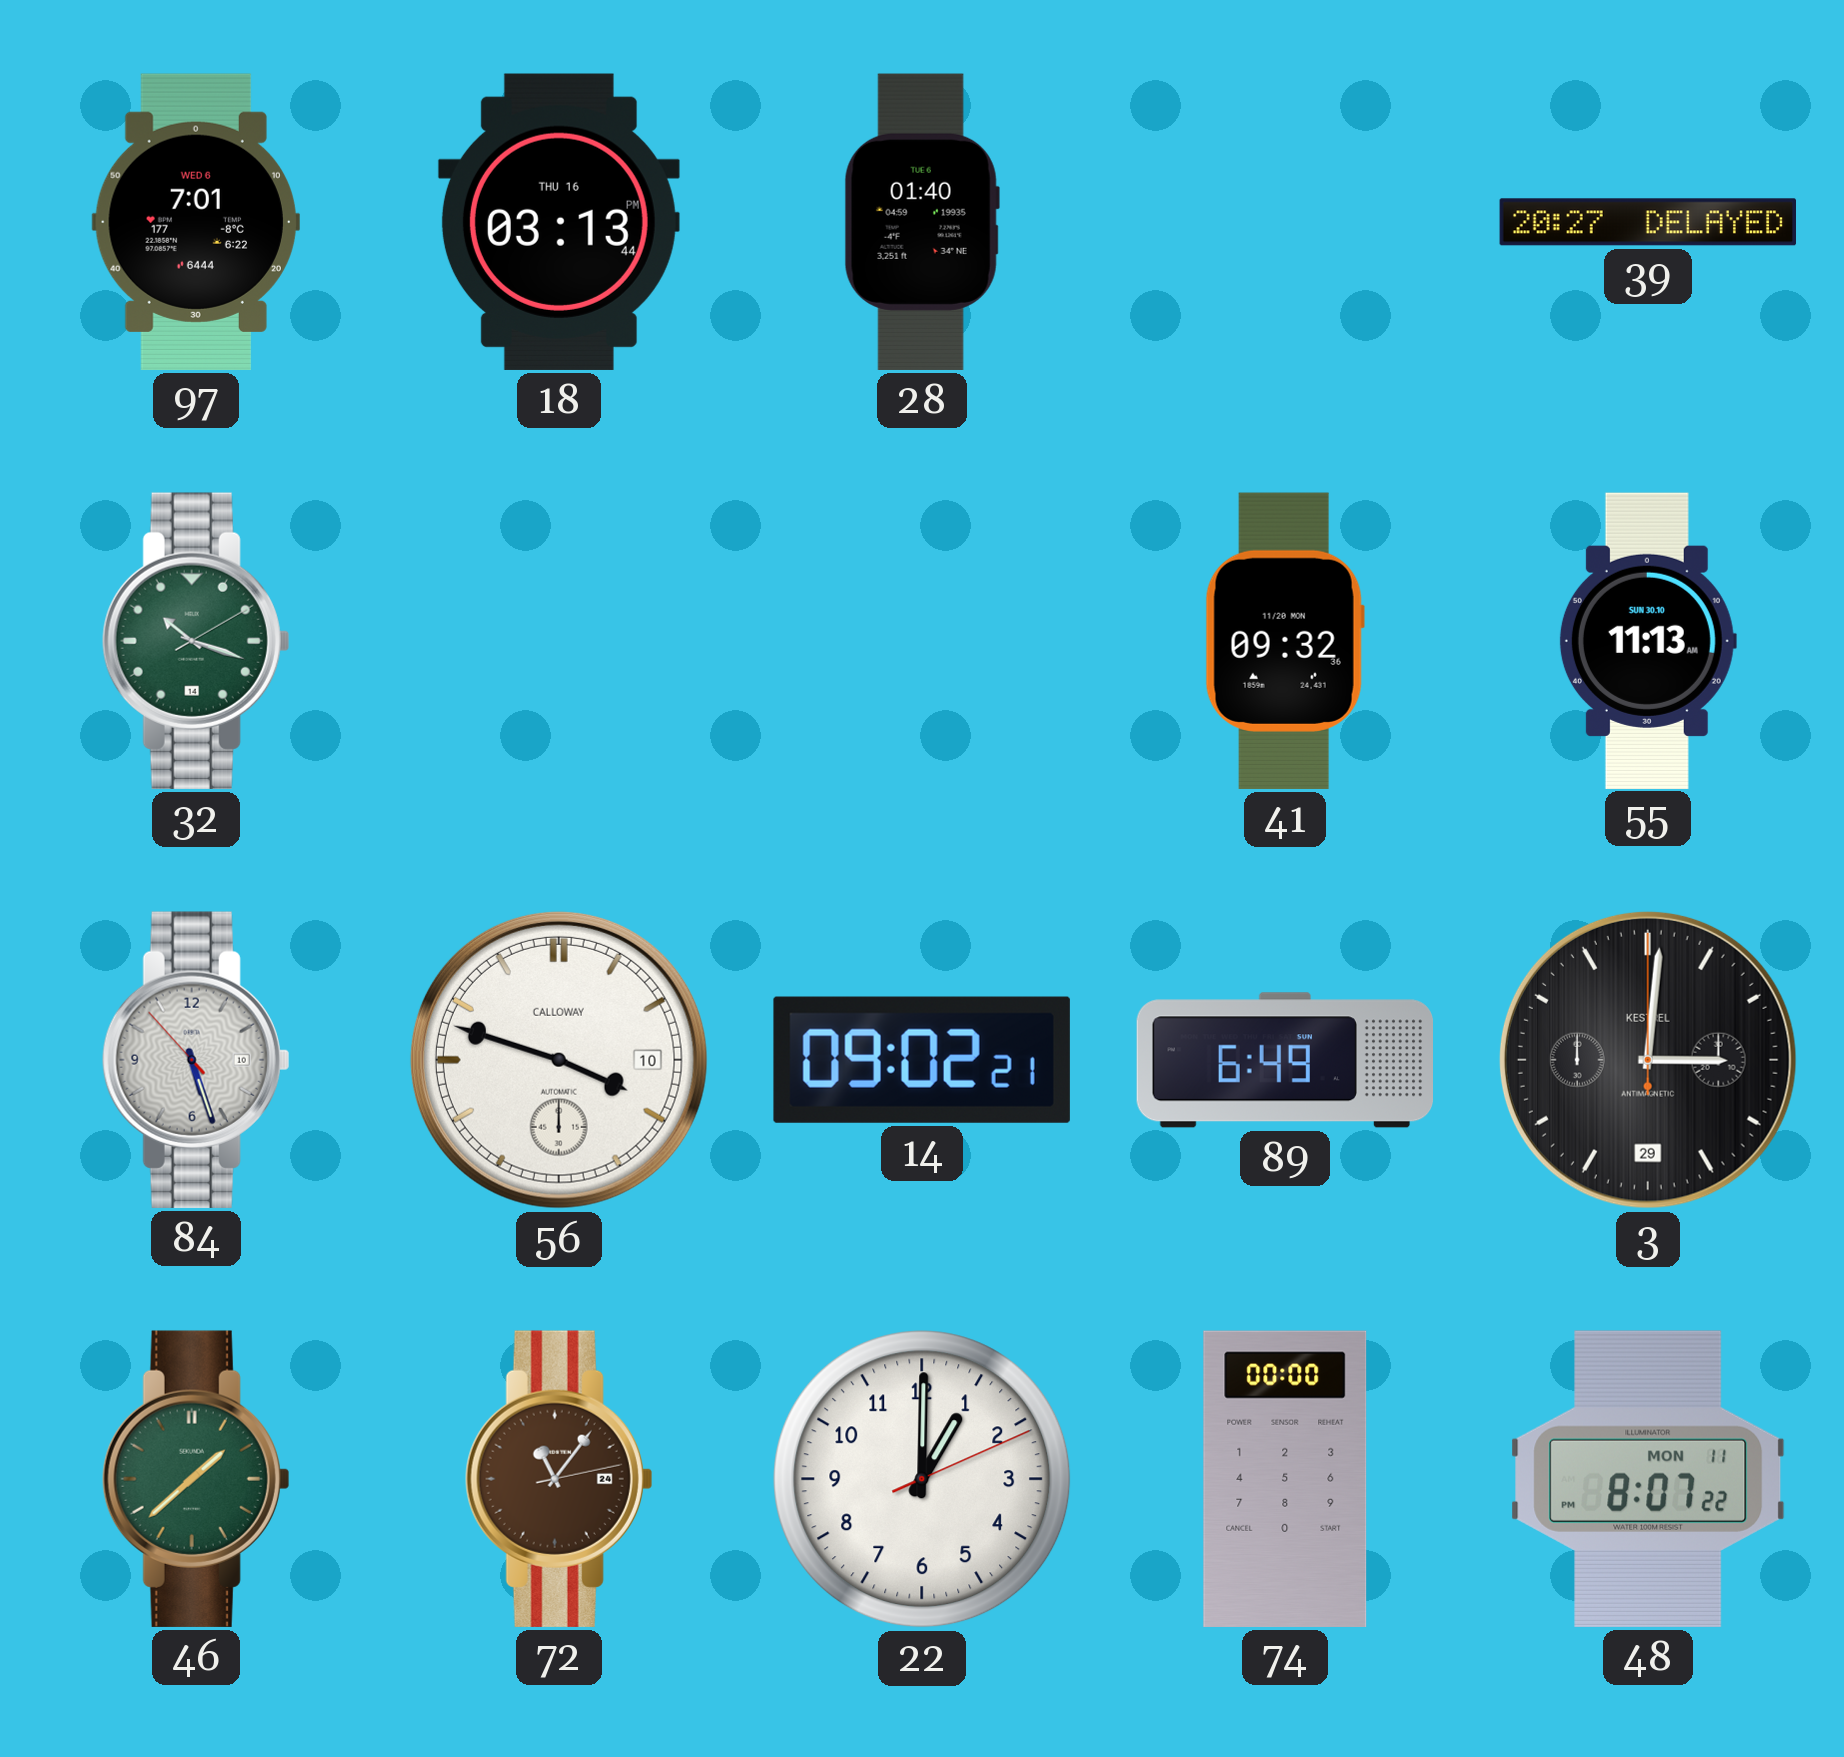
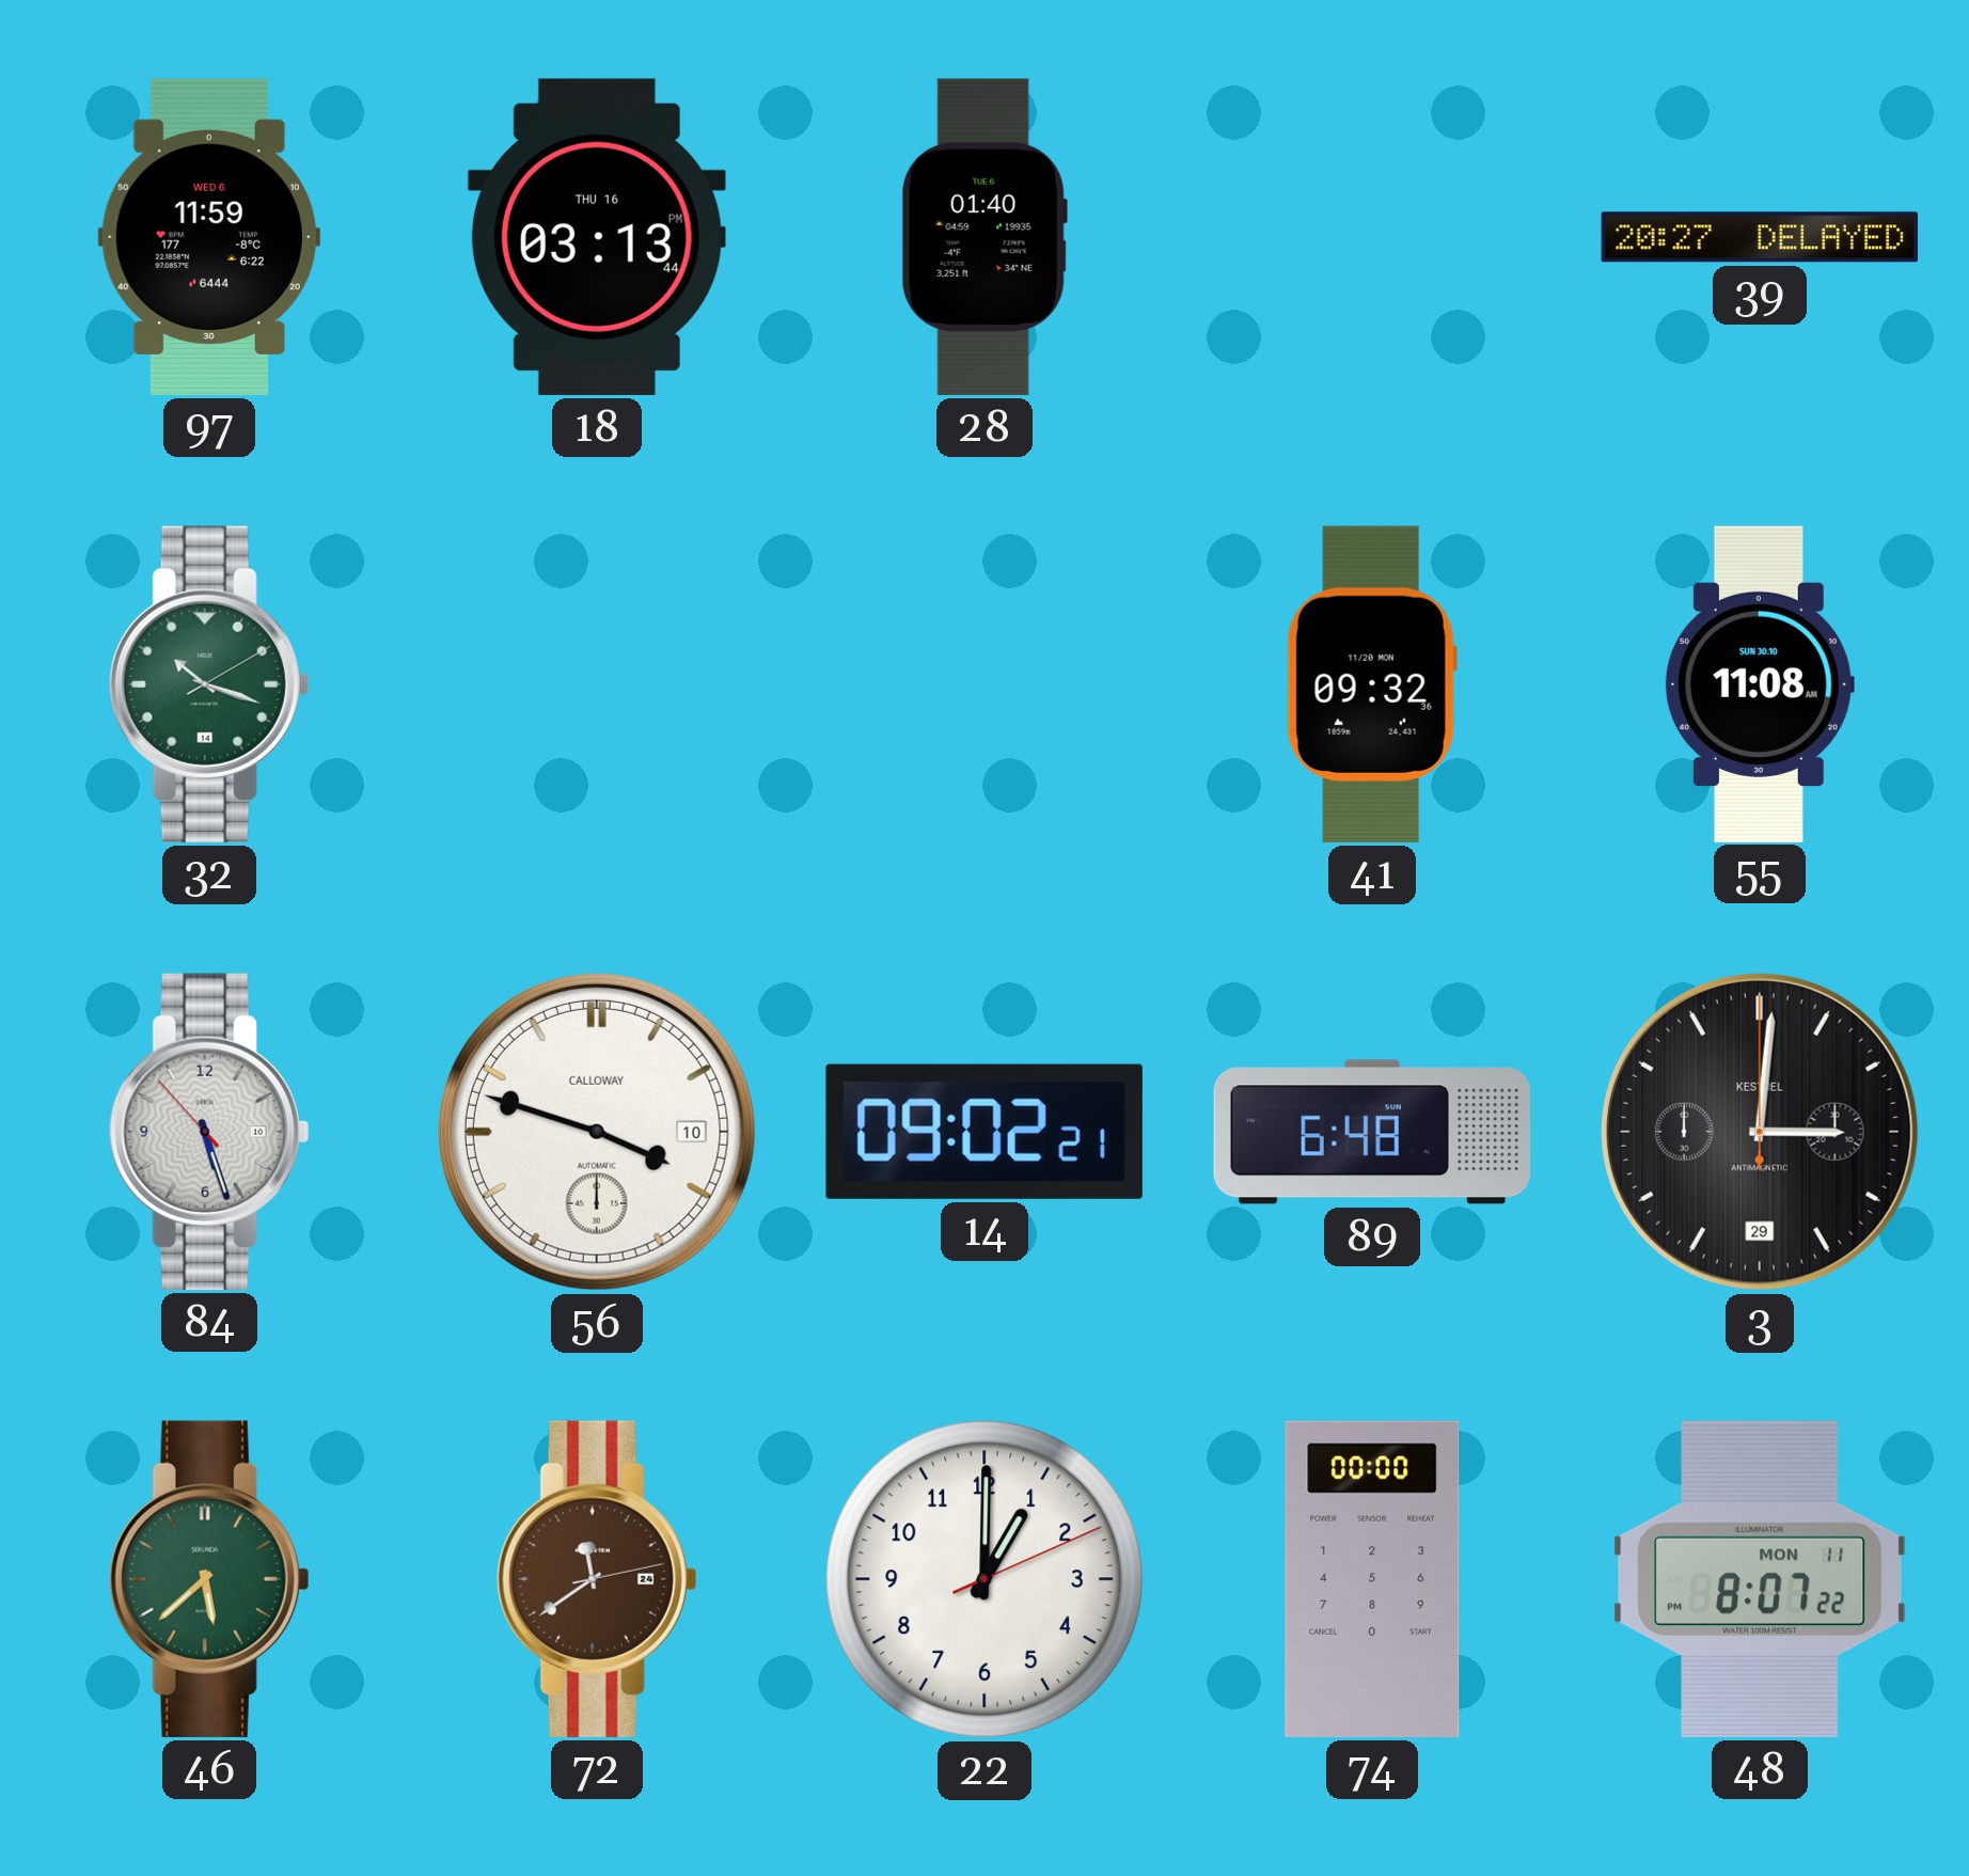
97: 7:01 -> 11:59 (209, 237)
55: 11:13 -> 11:08 (1760, 683)
89: 6:49 -> 6:48 (1371, 1132)
46: 1:38 -> 5:38 (209, 1579)
72: 11:06 -> 11:39 (597, 1579)
